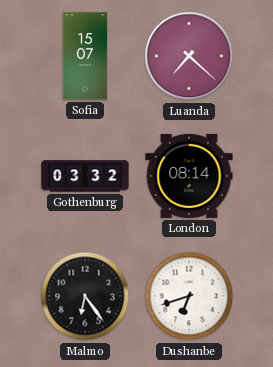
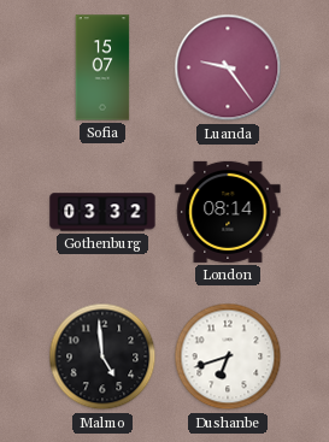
Luanda: 7:22 -> 9:24 (228, 67)
Malmo: 6:24 -> 4:59 (102, 356)
